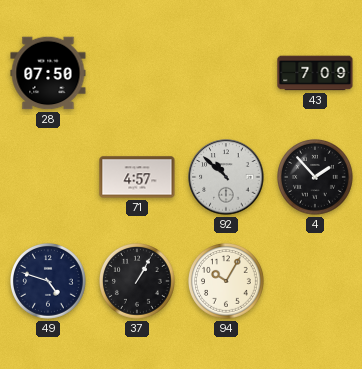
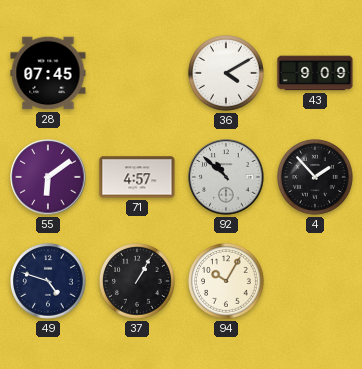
28: 07:50 -> 07:45 (48, 73)
36: none -> 4:10 (227, 74)
43: 7:09 -> 9:09 (315, 73)
55: none -> 6:09 (48, 177)
